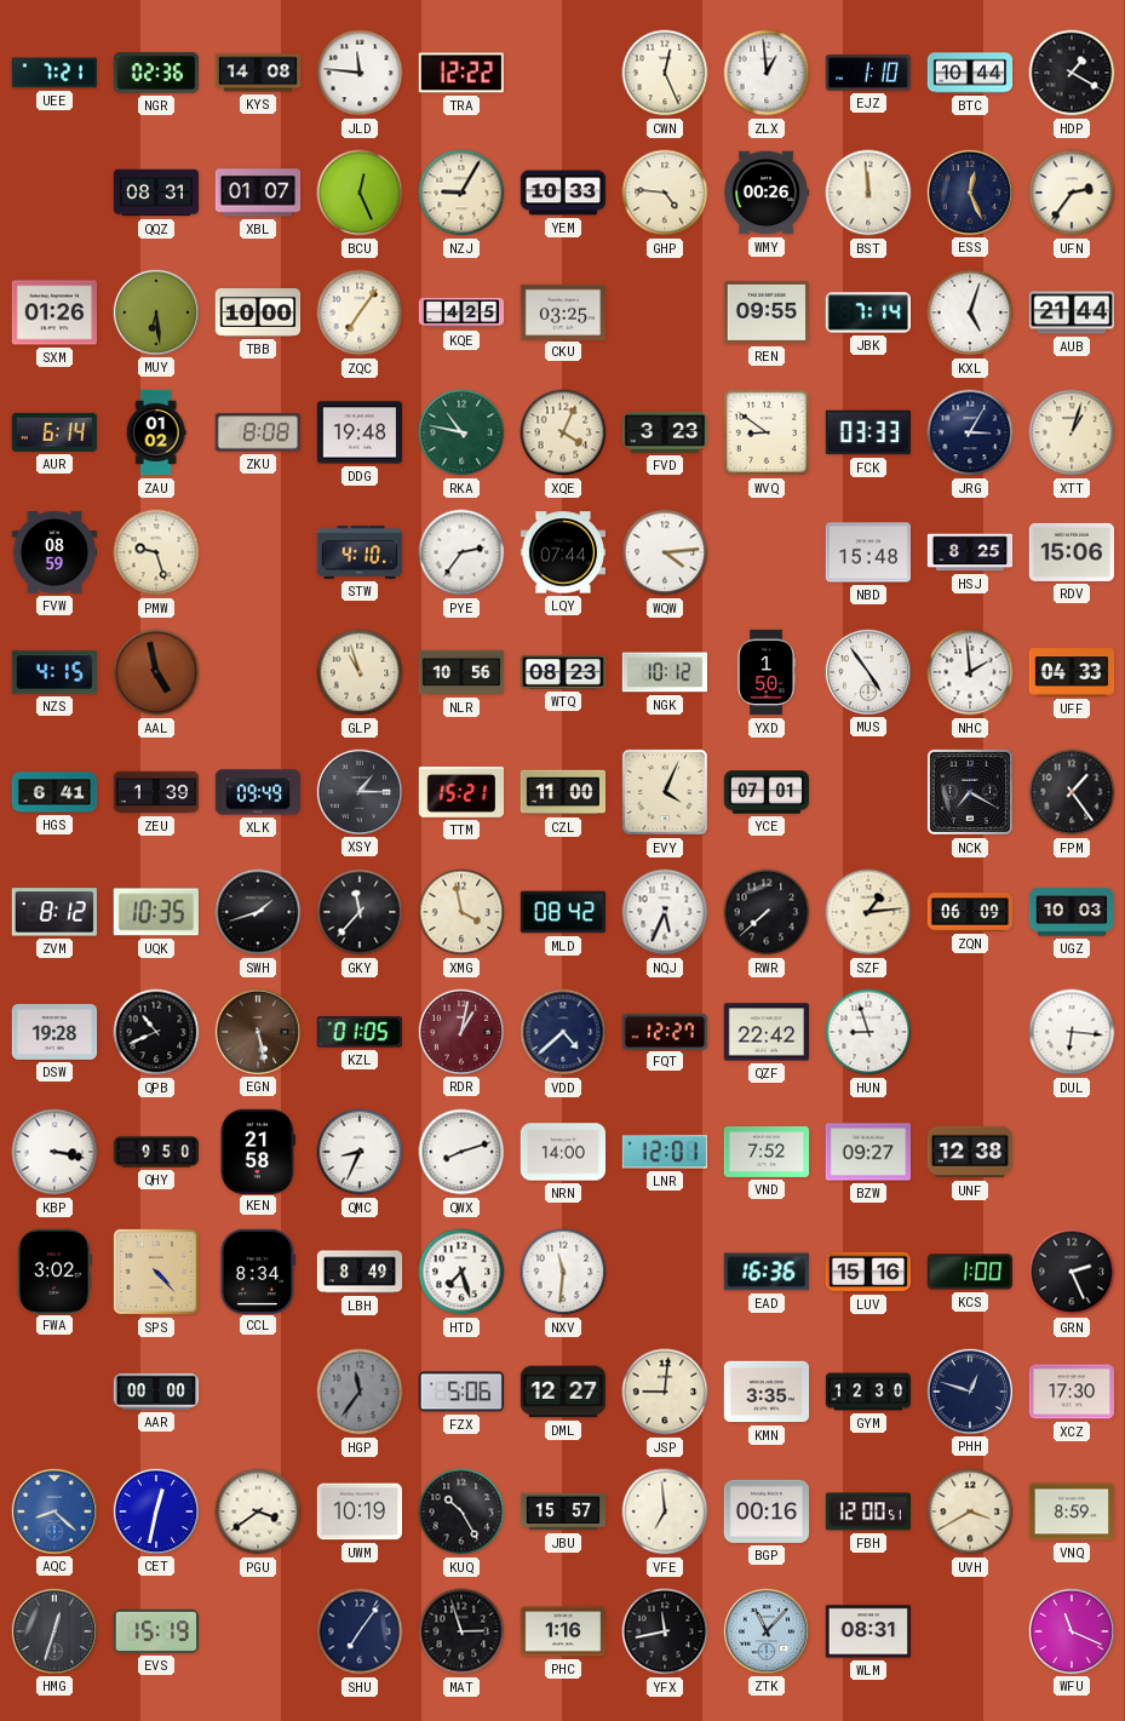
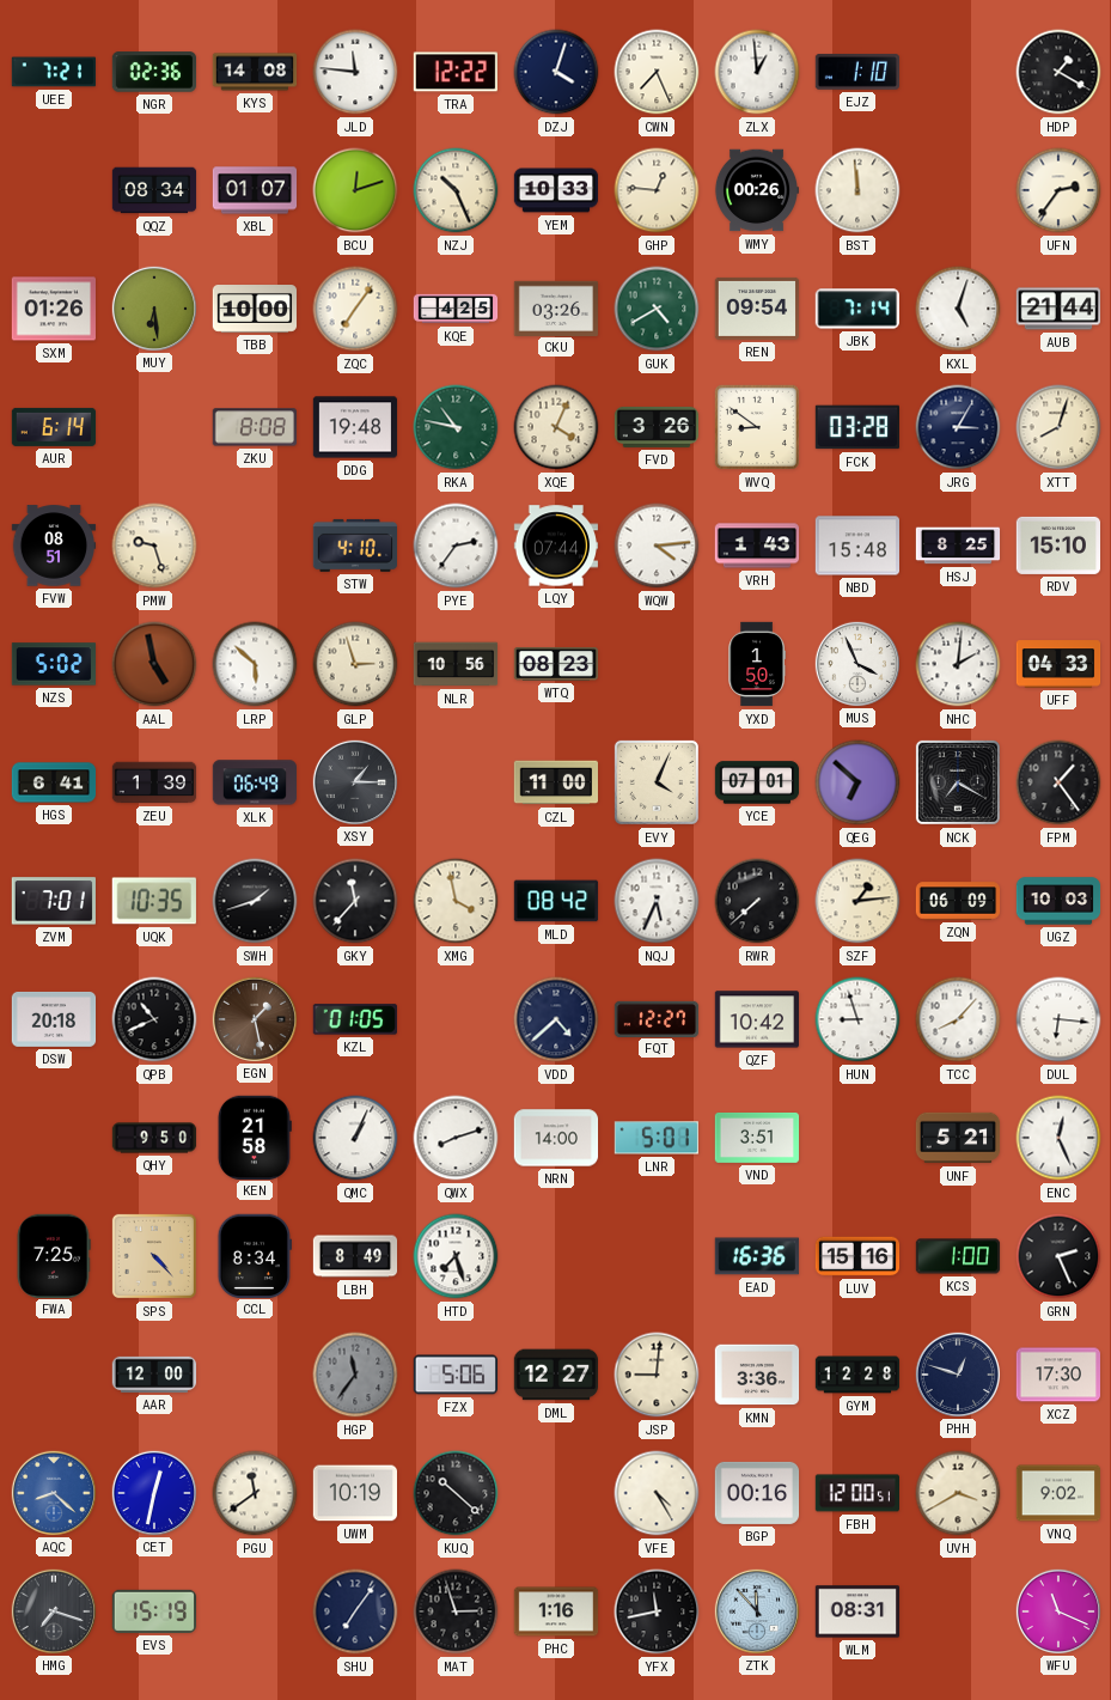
DZJ: none -> 4:03 (556, 72)
CWN: 12:26 -> 7:26 (657, 72)
BTC: 10:44 -> none (970, 73)
QQZ: 08:31 -> 08:34 (154, 190)
BCU: 12:26 -> 12:12 (355, 190)
NZJ: 9:05 -> 10:26 (456, 190)
GHP: 4:46 -> 12:46 (657, 190)
ESS: 12:26 -> none (969, 191)
CKU: 03:25 -> 03:26 (556, 307)
GUK: none -> 4:40 (657, 309)
REN: 09:55 -> 09:54 (756, 309)
ZAU: 01:02 -> none (156, 432)
FVD: 3:23 -> 3:26 (657, 427)
FCK: 03:33 -> 03:28 (856, 427)
XTT: 1:03 -> 8:03 (1058, 427)
FVW: 08:59 -> 08:51 (54, 546)
VRH: none -> 1:43 (757, 546)
RDV: 15:06 -> 15:10 (1057, 546)
NZS: 4:15 -> 5:02 (54, 664)
LRP: none -> 5:52 (255, 664)
GLP: 10:57 -> 2:57 (355, 664)
NGK: 10:12 -> none (664, 672)
MUS: 4:54 -> 3:56 (856, 663)
NHC: 1:59 -> 2:01 (958, 664)
XLK: 09:49 -> 06:49 (255, 782)
TTM: 15:21 -> none (461, 792)
QEG: none -> 6:52 (857, 782)
ZVM: 8:12 -> 7:01 (54, 901)
DSW: 19:28 -> 20:18 (54, 1019)
EGN: 5:28 -> 1:28 (254, 1018)
RDR: 1:02 -> none (460, 1031)
QZF: 22:42 -> 10:42 (756, 1019)
TCC: none -> 8:07 (958, 1019)
KBP: 3:17 -> none (54, 1152)
QMC: 8:34 -> 1:04 (355, 1138)
LNR: 12:01 -> 5:01 (657, 1138)
VND: 7:52 -> 3:51 (757, 1139)
BZW: 09:27 -> none (868, 1152)
UNF: 12:38 -> 5:21 (958, 1138)
ENC: none -> 12:26 (1058, 1138)
FWA: 3:02 -> 7:25 (54, 1255)
NXV: 11:31 -> none (563, 1272)
AAR: 00:00 -> 12:00 (154, 1375)
KMN: 3:35 -> 3:36 (757, 1375)
GYM: 12:30 -> 12:28 (857, 1375)
PGU: 3:39 -> 11:39 (255, 1493)
KUQ: 10:25 -> 10:22 (456, 1493)
JBU: 15:57 -> none (563, 1511)
VFE: 6:59 -> 4:25 (657, 1493)
VNQ: 8:59 -> 9:02 (1058, 1493)
HMG: 12:33 -> 7:18 (53, 1610)
ZTK: 11:07 -> 11:53 (756, 1610)
